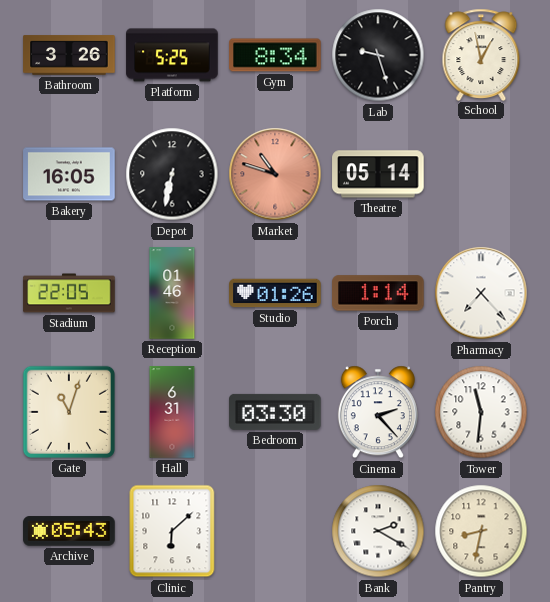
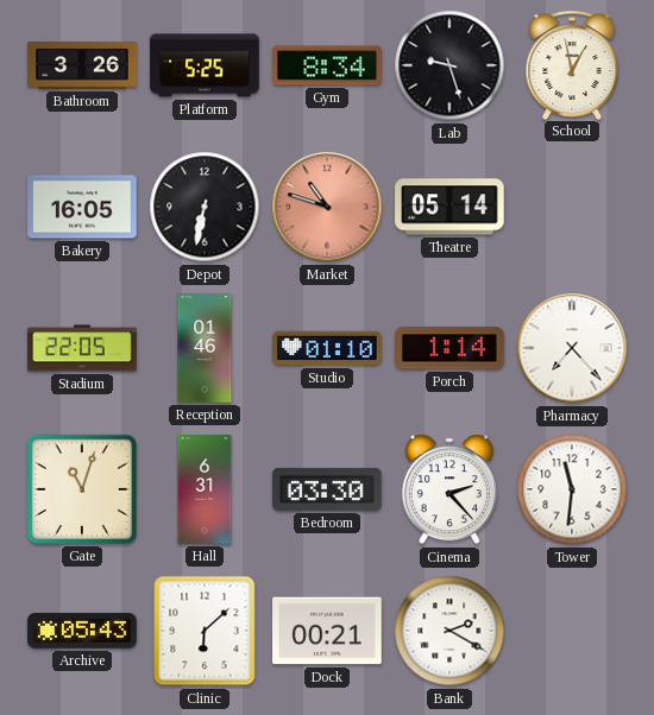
Studio: 01:26 -> 01:10 (327, 348)
Dock: none -> 00:21 (327, 631)
Pantry: 8:32 -> none (481, 531)
